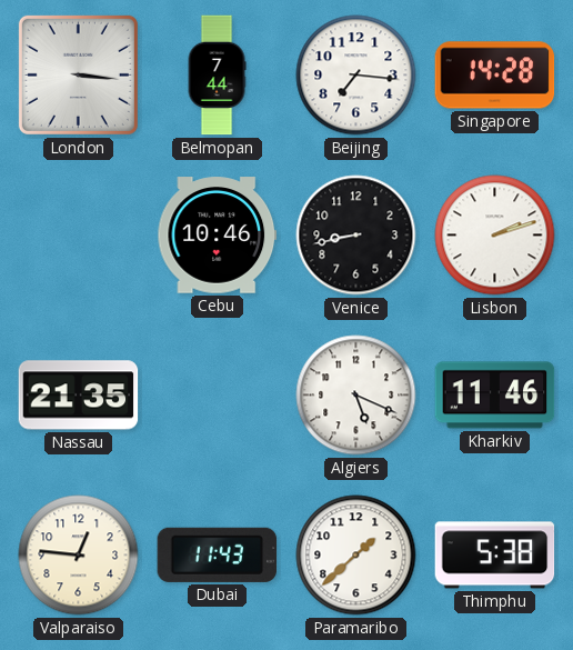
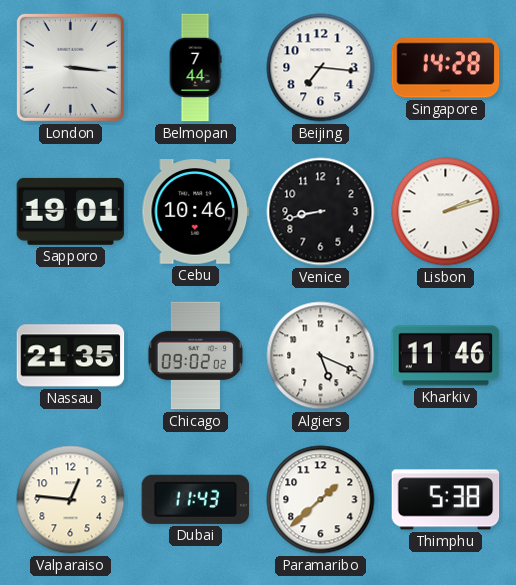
Sapporo: none -> 19:01 (71, 211)
Chicago: none -> 09:02 (195, 356)
